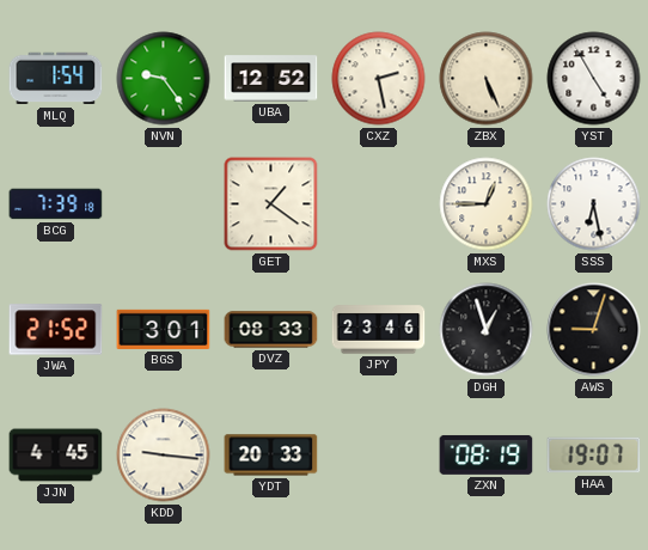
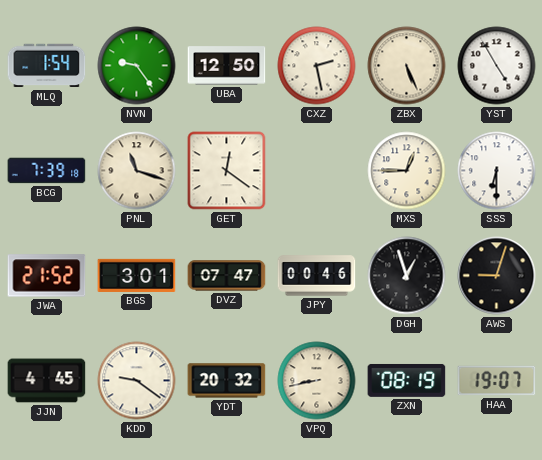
UBA: 12:52 -> 12:50 (227, 66)
PNL: none -> 11:18 (137, 171)
GET: 1:21 -> 12:21 (227, 171)
SSS: 6:28 -> 6:30 (497, 171)
DVZ: 08:33 -> 07:47 (227, 276)
JPY: 23:46 -> 00:46 (317, 276)
KDD: 9:16 -> 9:21 (137, 381)
YDT: 20:33 -> 20:32 (227, 381)
VPQ: none -> 8:43 (317, 381)
